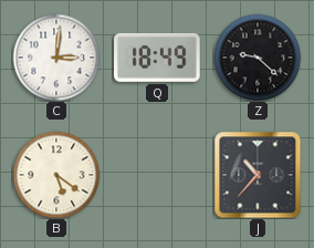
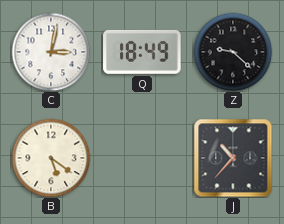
C: 3:01 -> 3:02 (51, 52)
